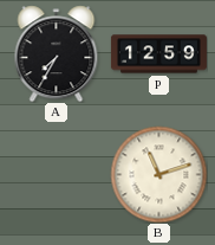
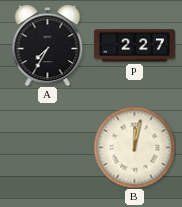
P: 12:59 -> 2:27 (134, 46)
B: 11:12 -> 12:02 (134, 147)
